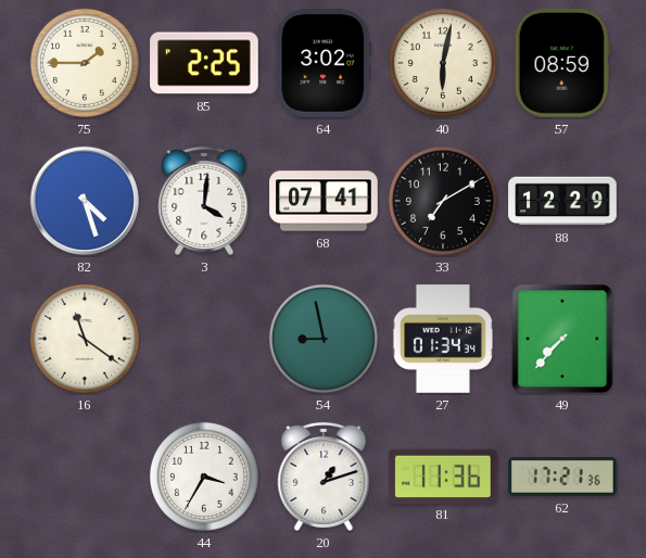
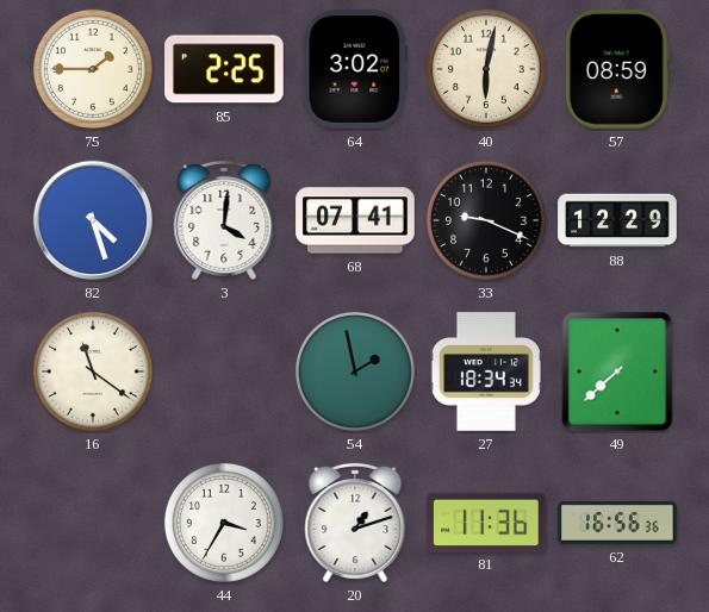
33: 7:10 -> 9:19 (486, 220)
54: 8:58 -> 1:58 (355, 371)
27: 01:34 -> 18:34 (486, 371)
49: 7:37 -> 7:38 (617, 371)
62: 17:21 -> 16:56 (617, 524)
